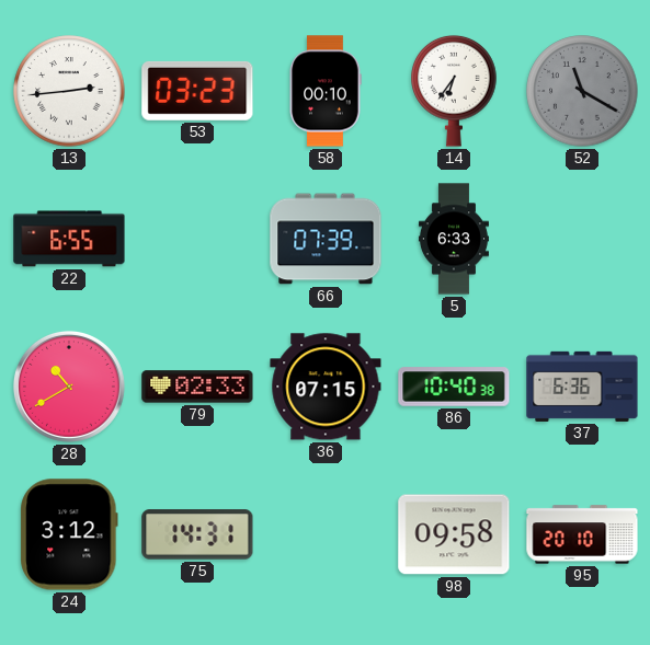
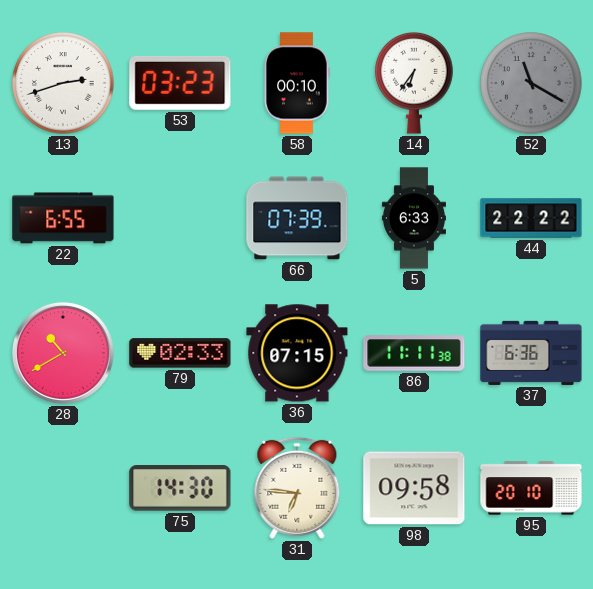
13: 2:44 -> 2:42 (63, 83)
44: none -> 22:22 (531, 218)
86: 10:40 -> 11:11 (414, 353)
24: 3:12 -> none (69, 534)
75: 14:31 -> 14:30 (180, 488)
31: none -> 6:46 (297, 488)
